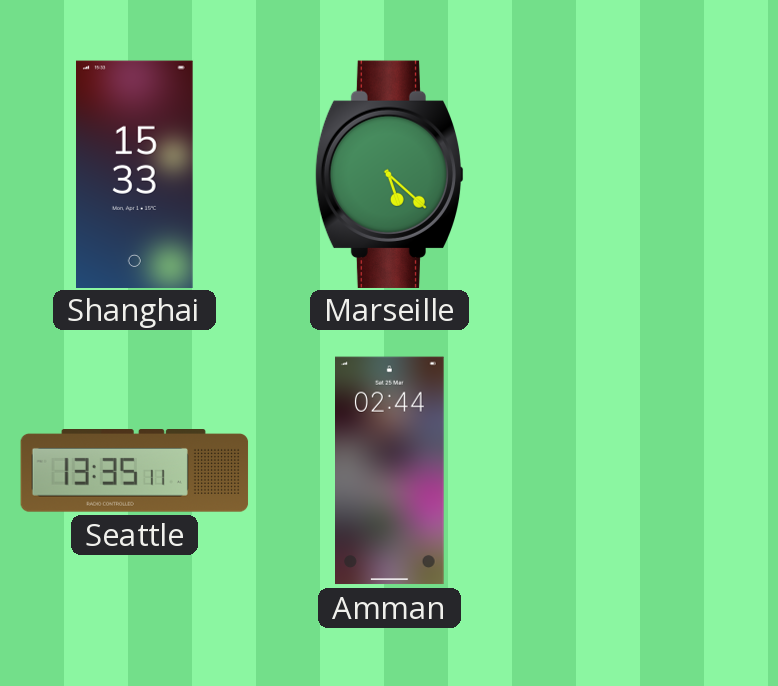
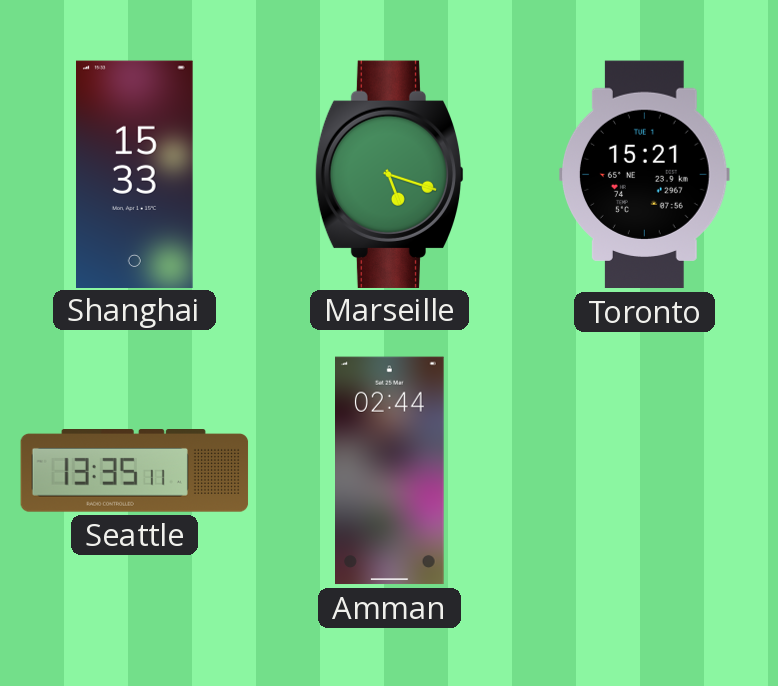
Marseille: 5:22 -> 5:18 (389, 174)
Toronto: none -> 15:21 (644, 175)
